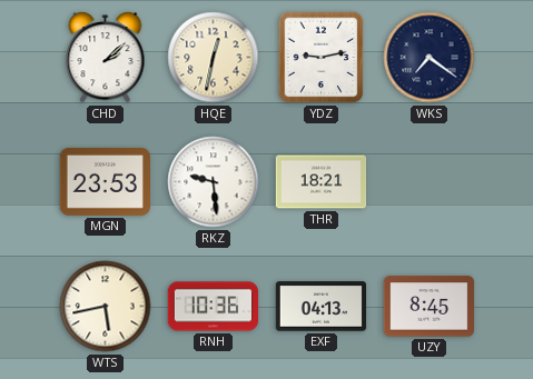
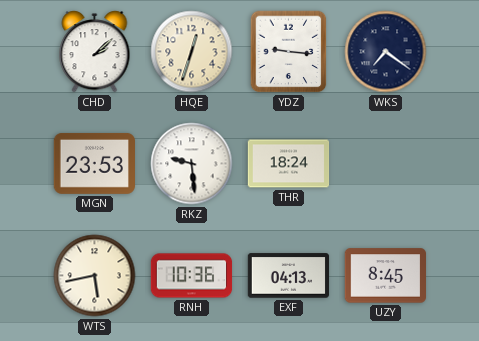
HQE: 12:32 -> 12:33 (192, 52)
YDZ: 9:13 -> 9:16 (289, 52)
THR: 18:21 -> 18:24 (289, 164)
